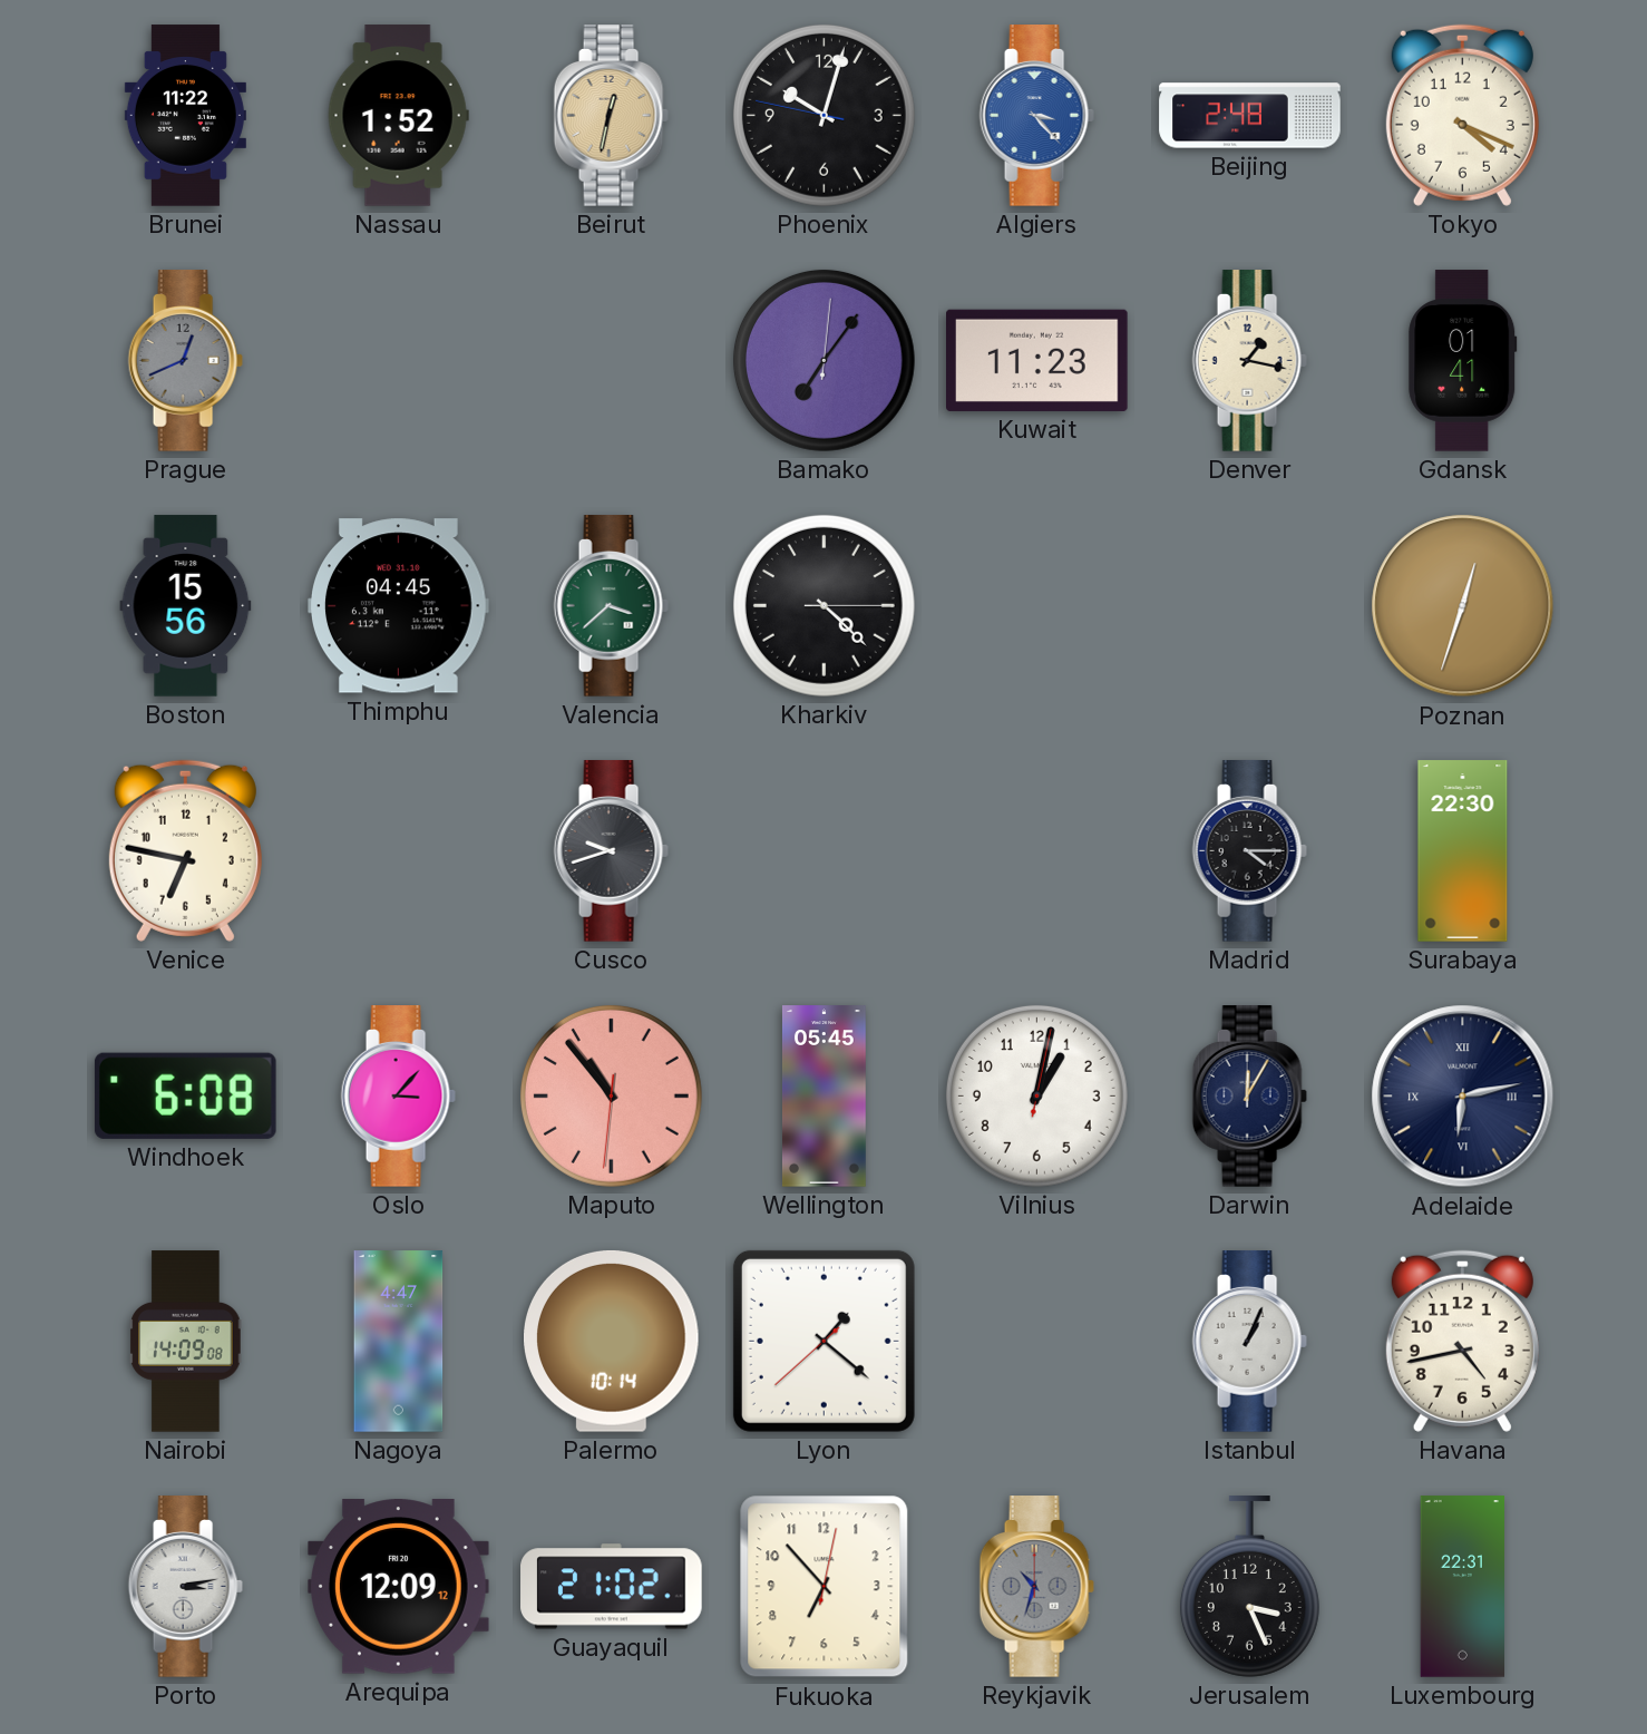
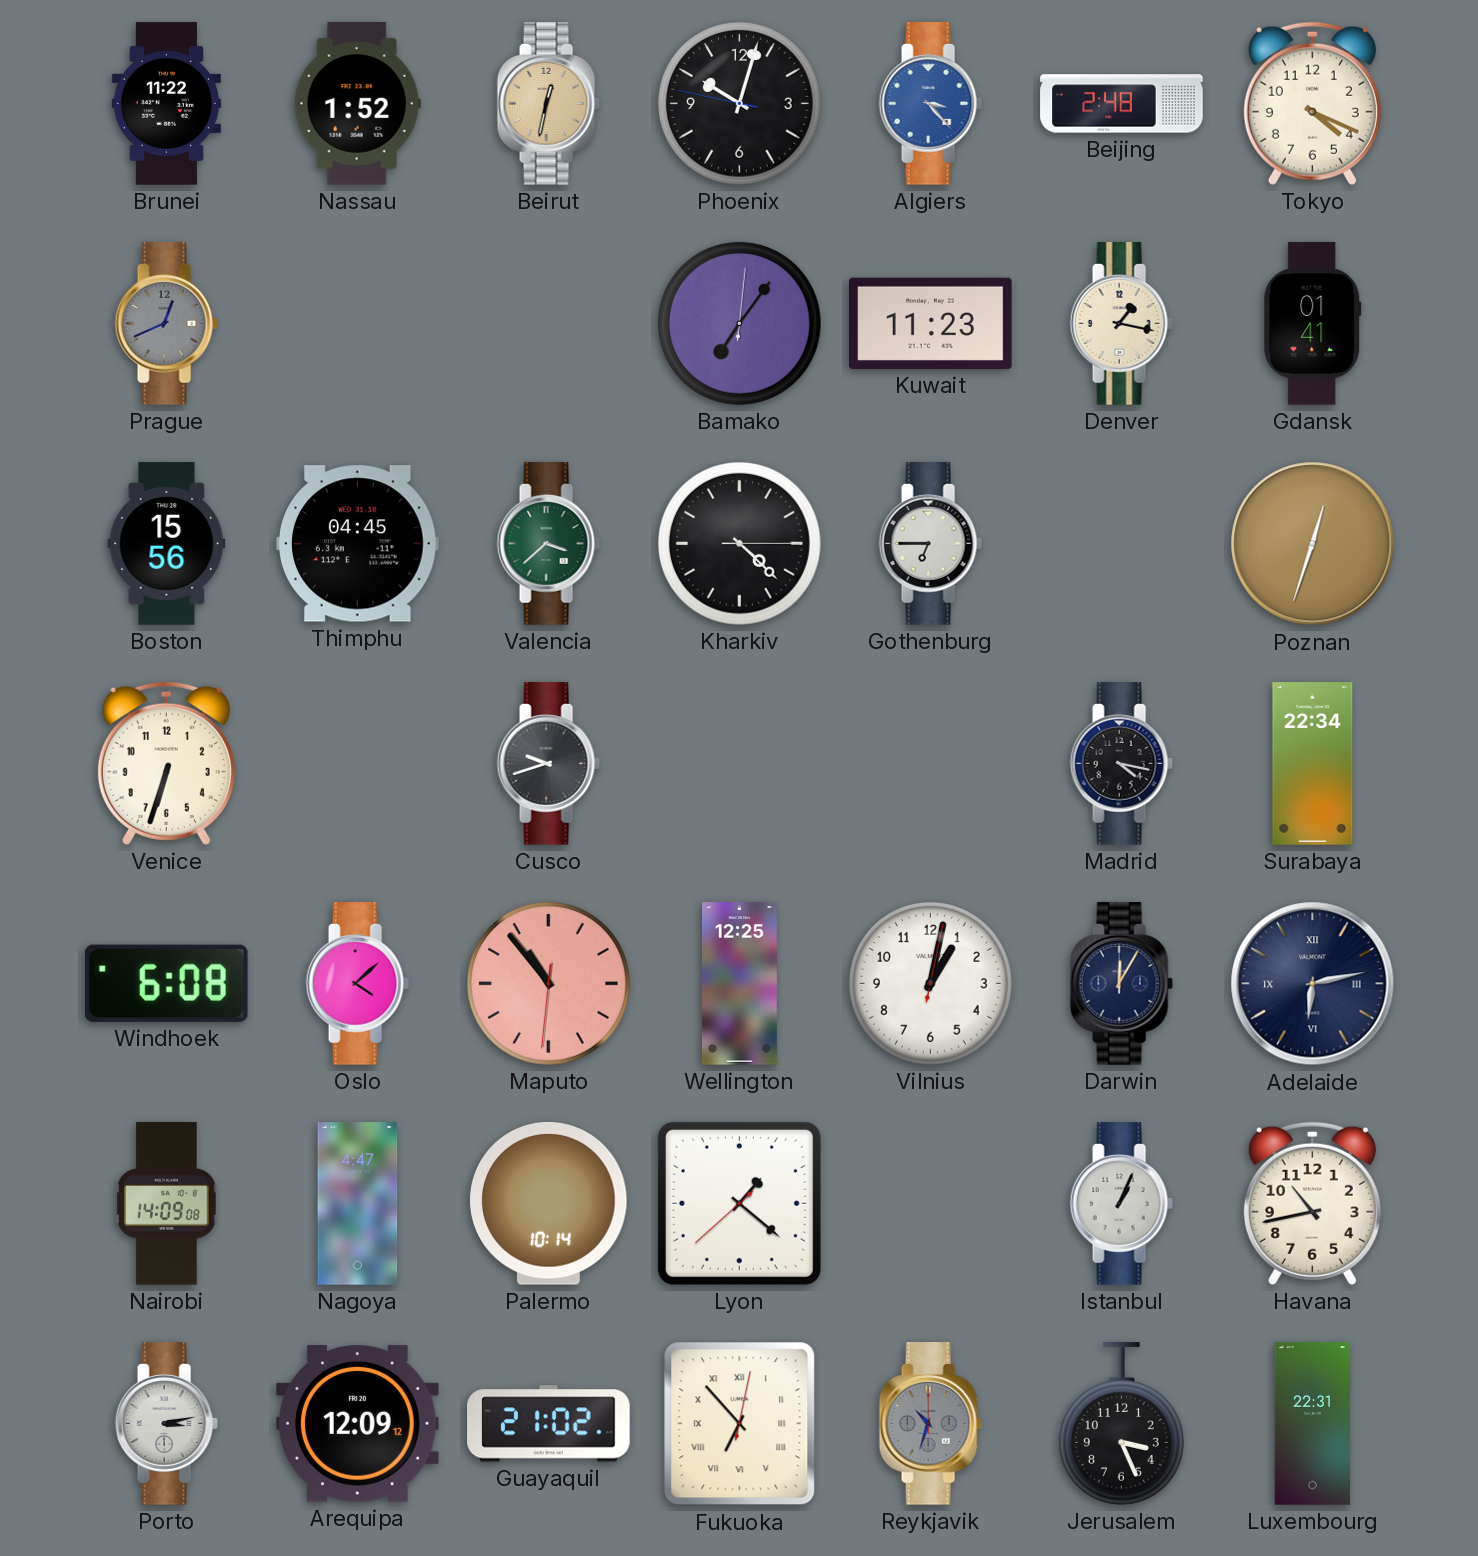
Gothenburg: none -> 6:45 (930, 544)
Venice: 6:47 -> 6:33 (166, 763)
Madrid: 4:15 -> 4:17 (1121, 764)
Surabaya: 22:30 -> 22:34 (1313, 764)
Oslo: 3:07 -> 4:08 (357, 984)
Wellington: 05:45 -> 12:25 (739, 984)
Havana: 4:43 -> 10:43 (1312, 1203)
Fukuoka numerals: Arabic -> Roman (740, 1424)
